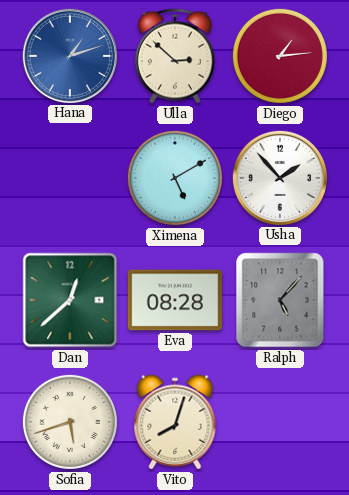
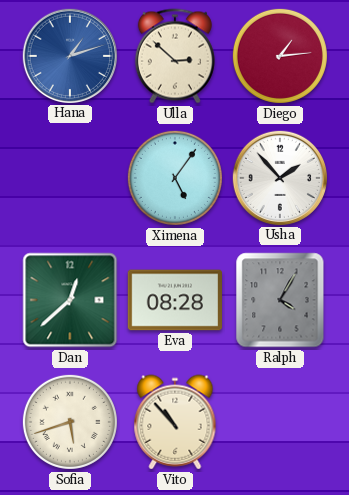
Ximena: 5:10 -> 5:06 (175, 178)
Ralph: 5:07 -> 4:05 (280, 300)
Vito: 8:03 -> 10:53 (175, 422)
